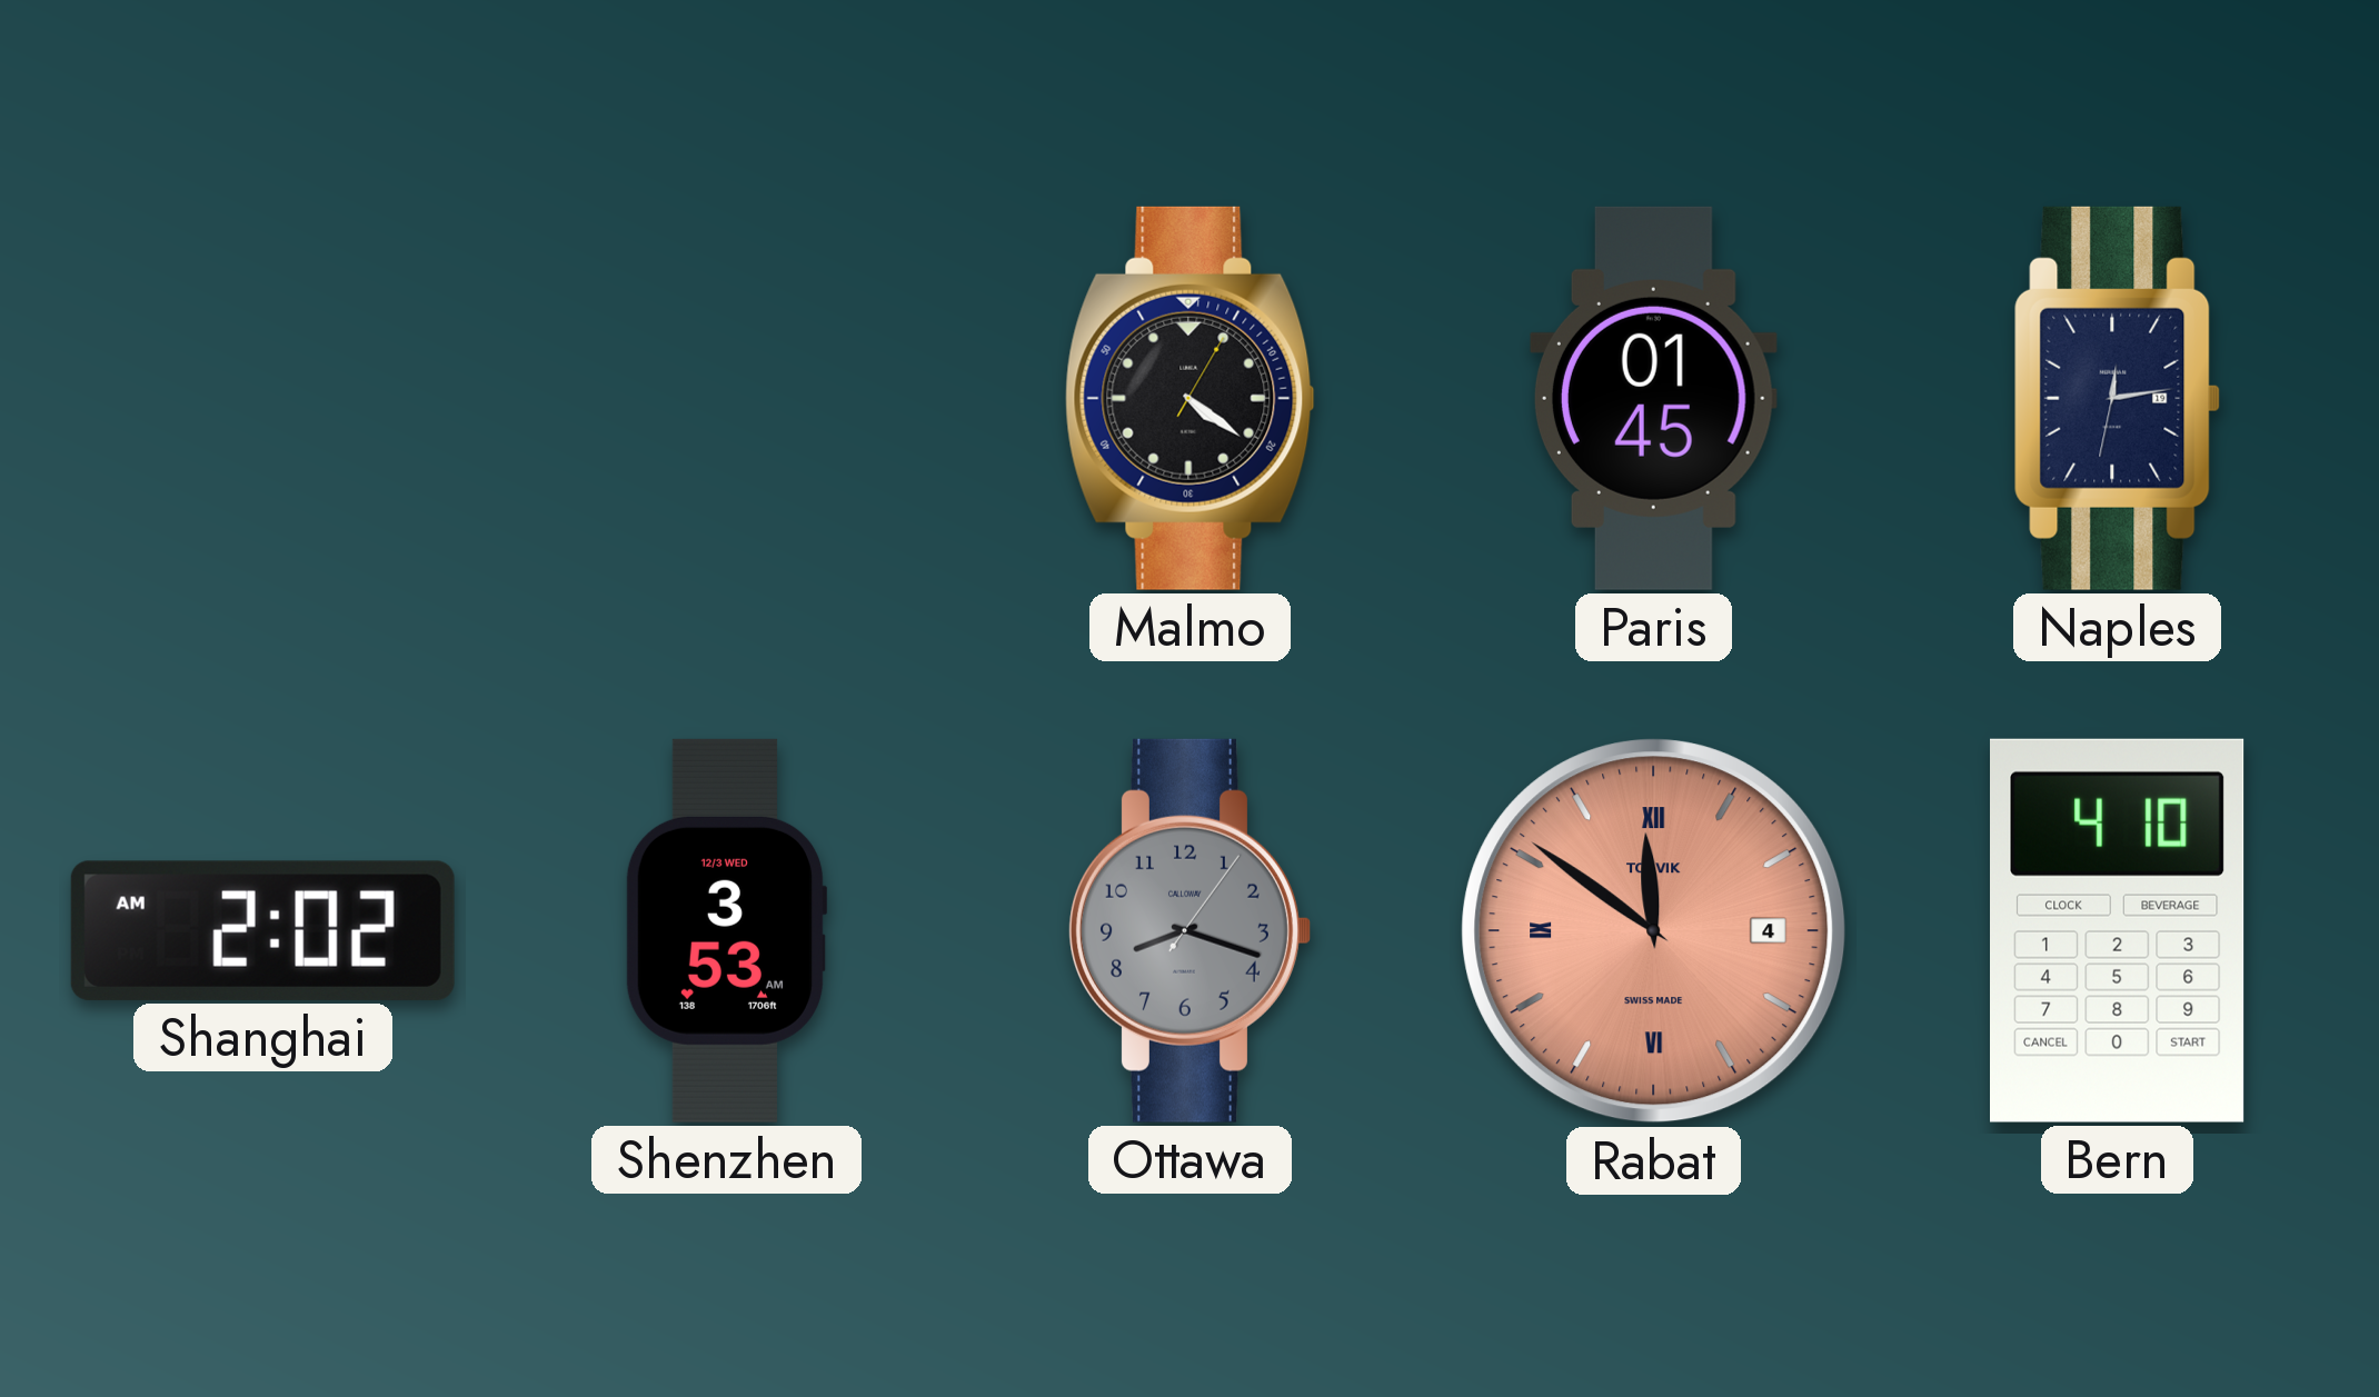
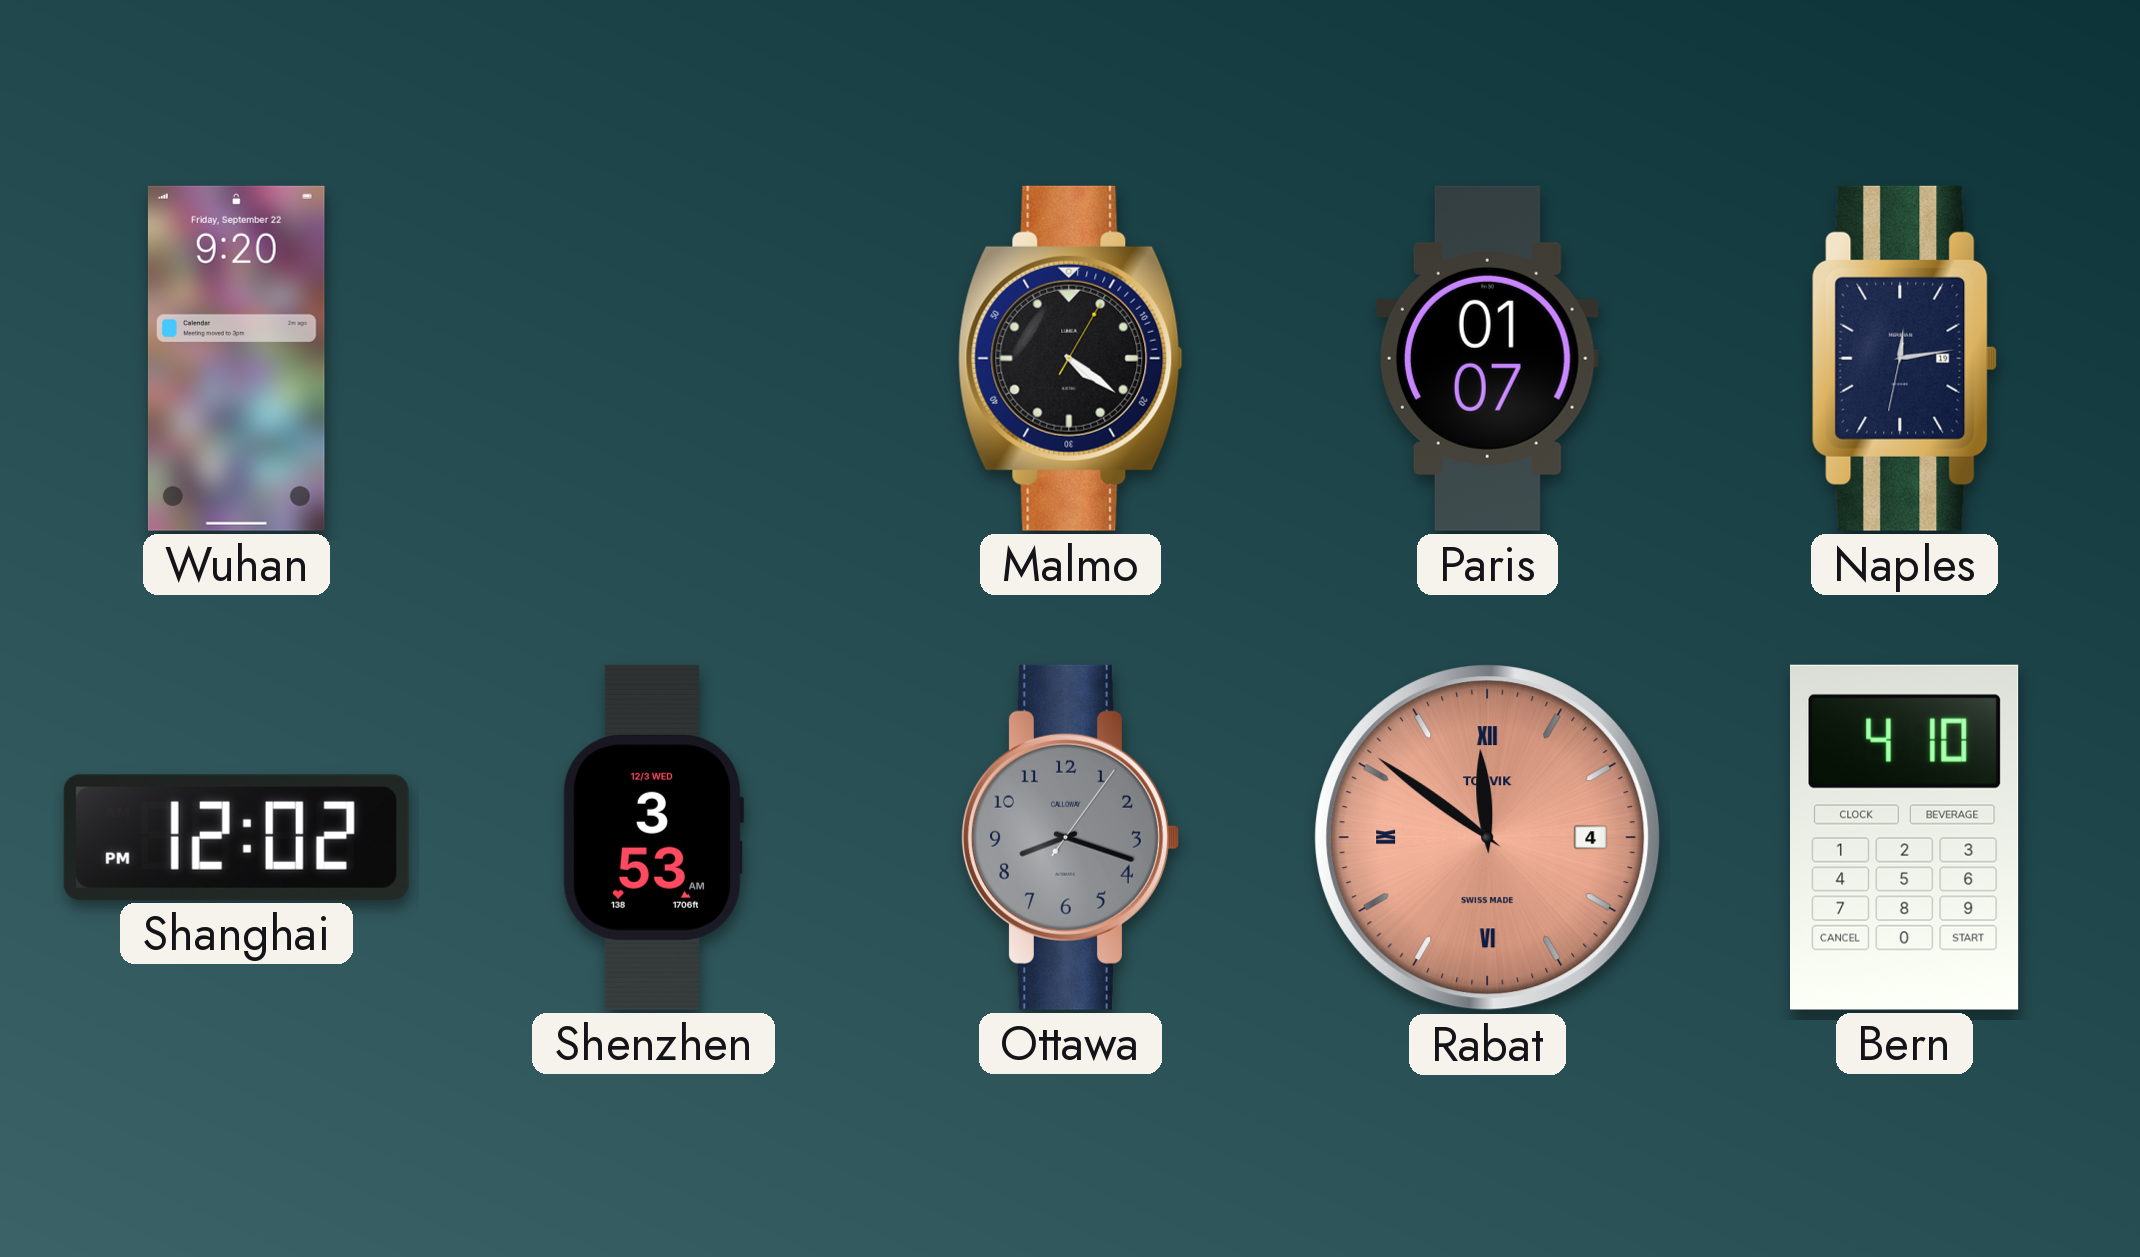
Wuhan: none -> 9:20 (236, 358)
Paris: 01:45 -> 01:07 (1487, 358)
Shanghai: 2:02 -> 12:02 (236, 837)
